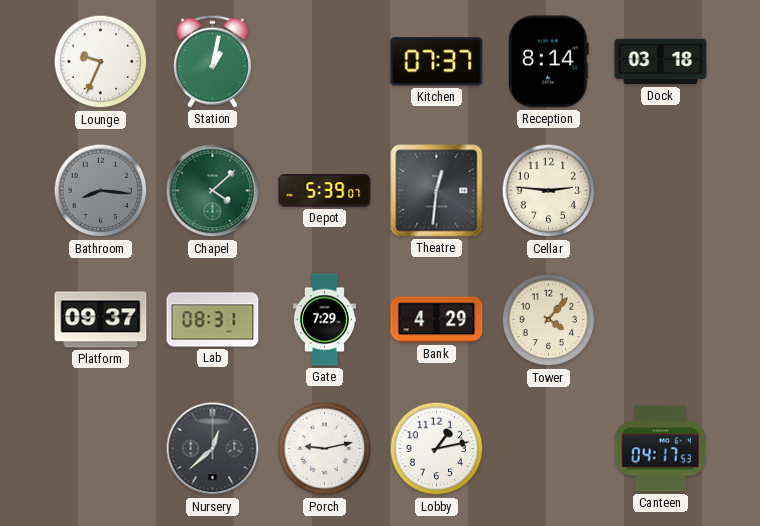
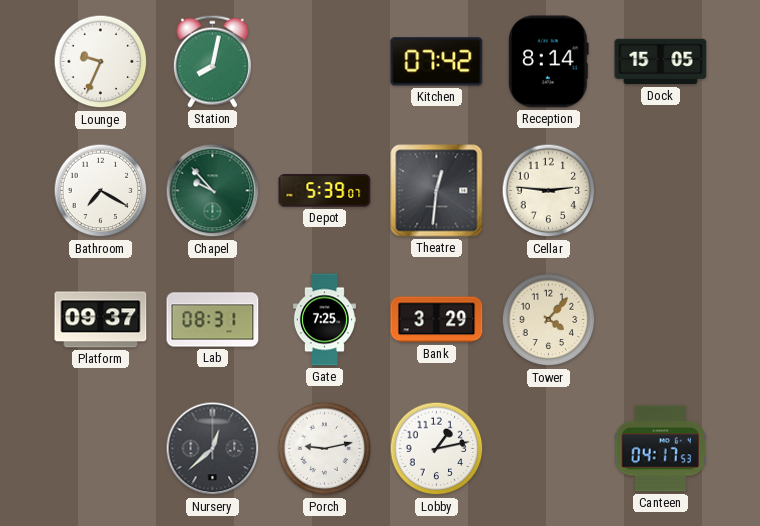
Station: 1:02 -> 8:02 (212, 61)
Kitchen: 07:37 -> 07:42 (437, 62)
Dock: 03:18 -> 15:05 (661, 62)
Bathroom: 8:16 -> 7:20 (101, 191)
Bathroom dial: grey -> white (101, 191)
Chapel: 4:08 -> 9:53 (213, 191)
Gate: 7:29 -> 7:25 (324, 320)
Bank: 4:29 -> 3:29 (437, 320)
